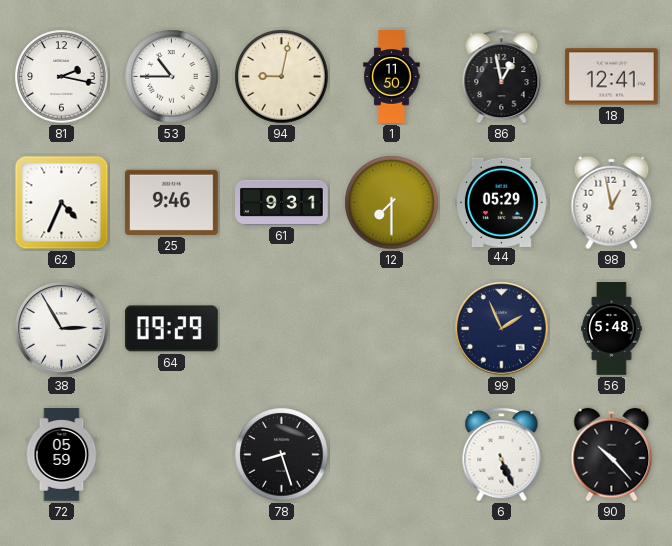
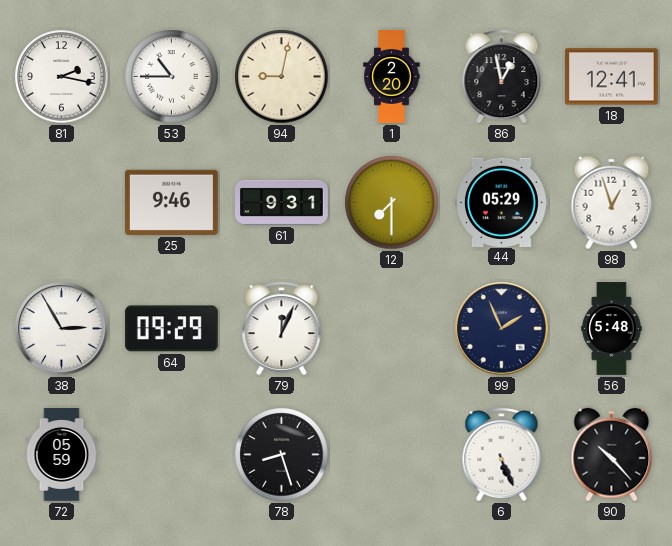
1: 11:50 -> 2:20 (392, 77)
62: 4:34 -> none (62, 203)
98: 12:58 -> 12:57 (612, 203)
79: none -> 12:04 (282, 329)
